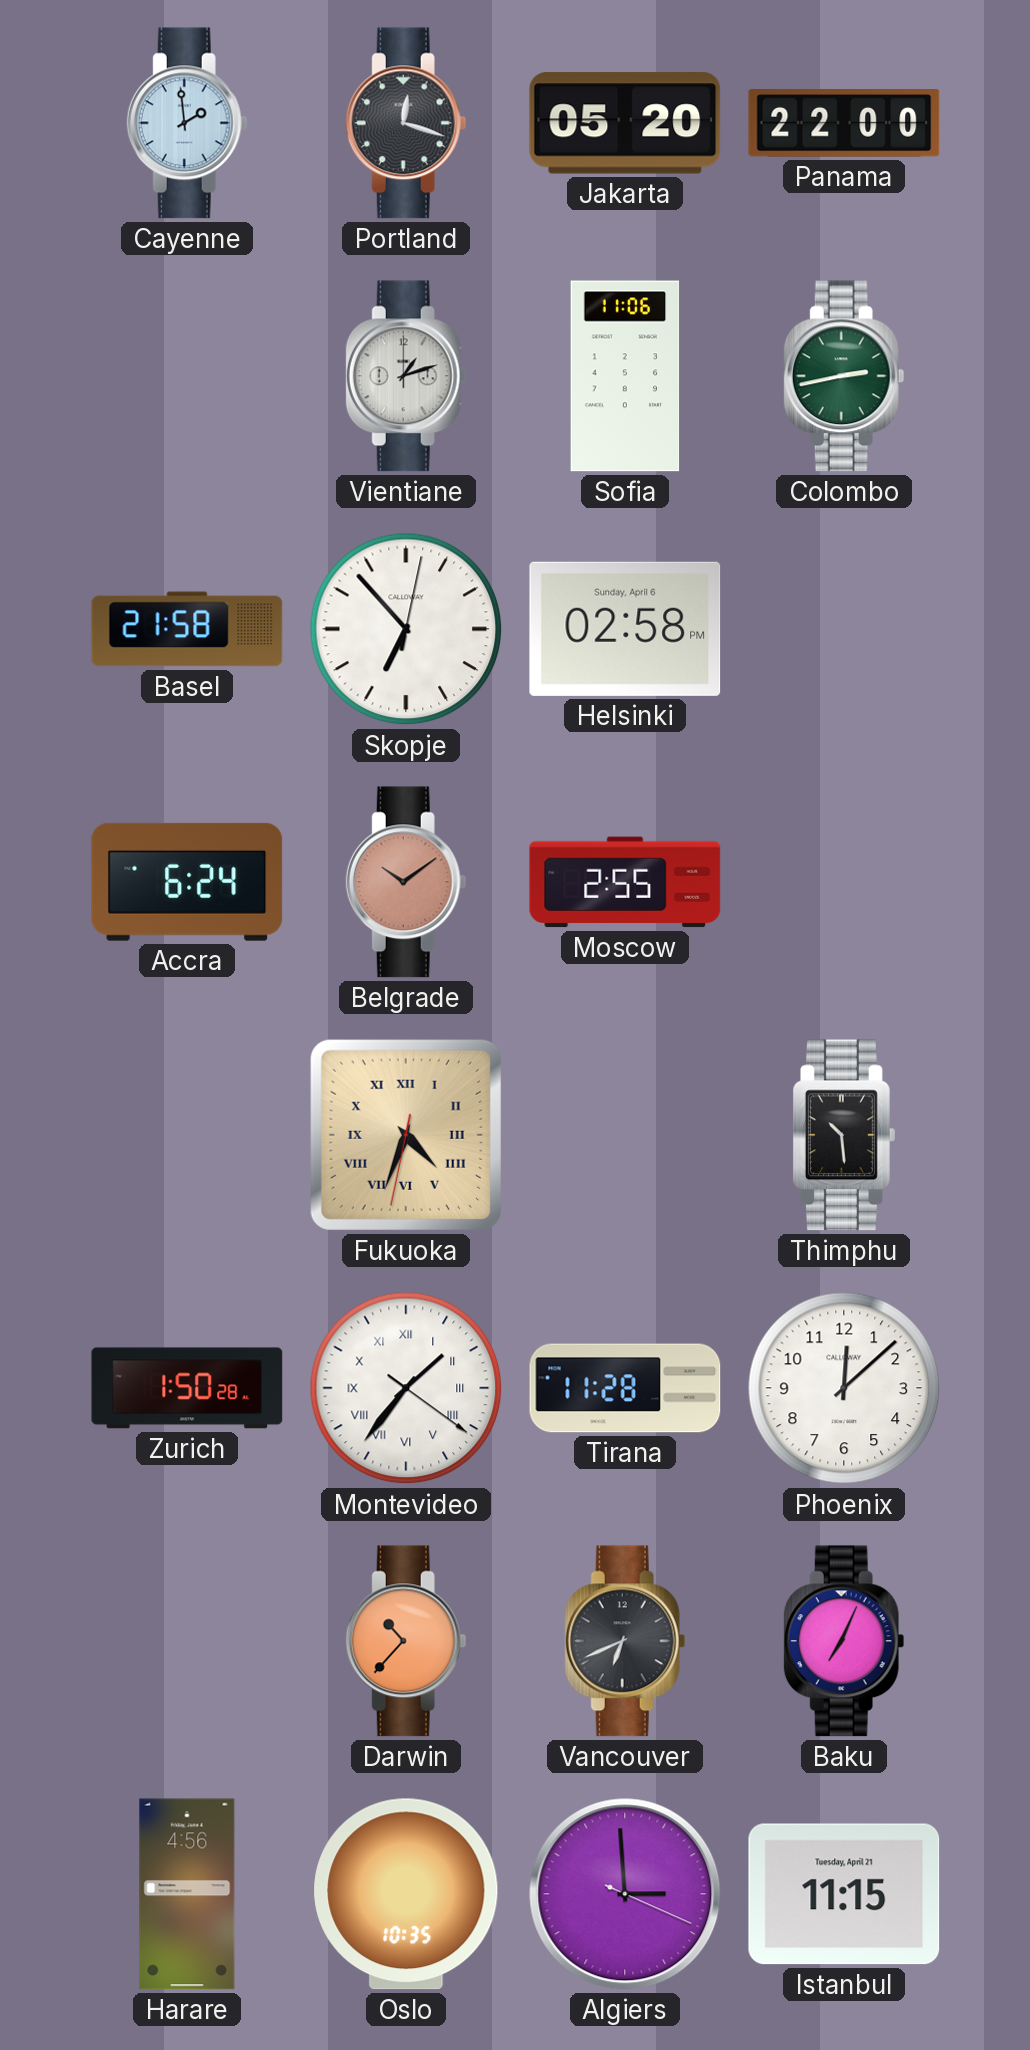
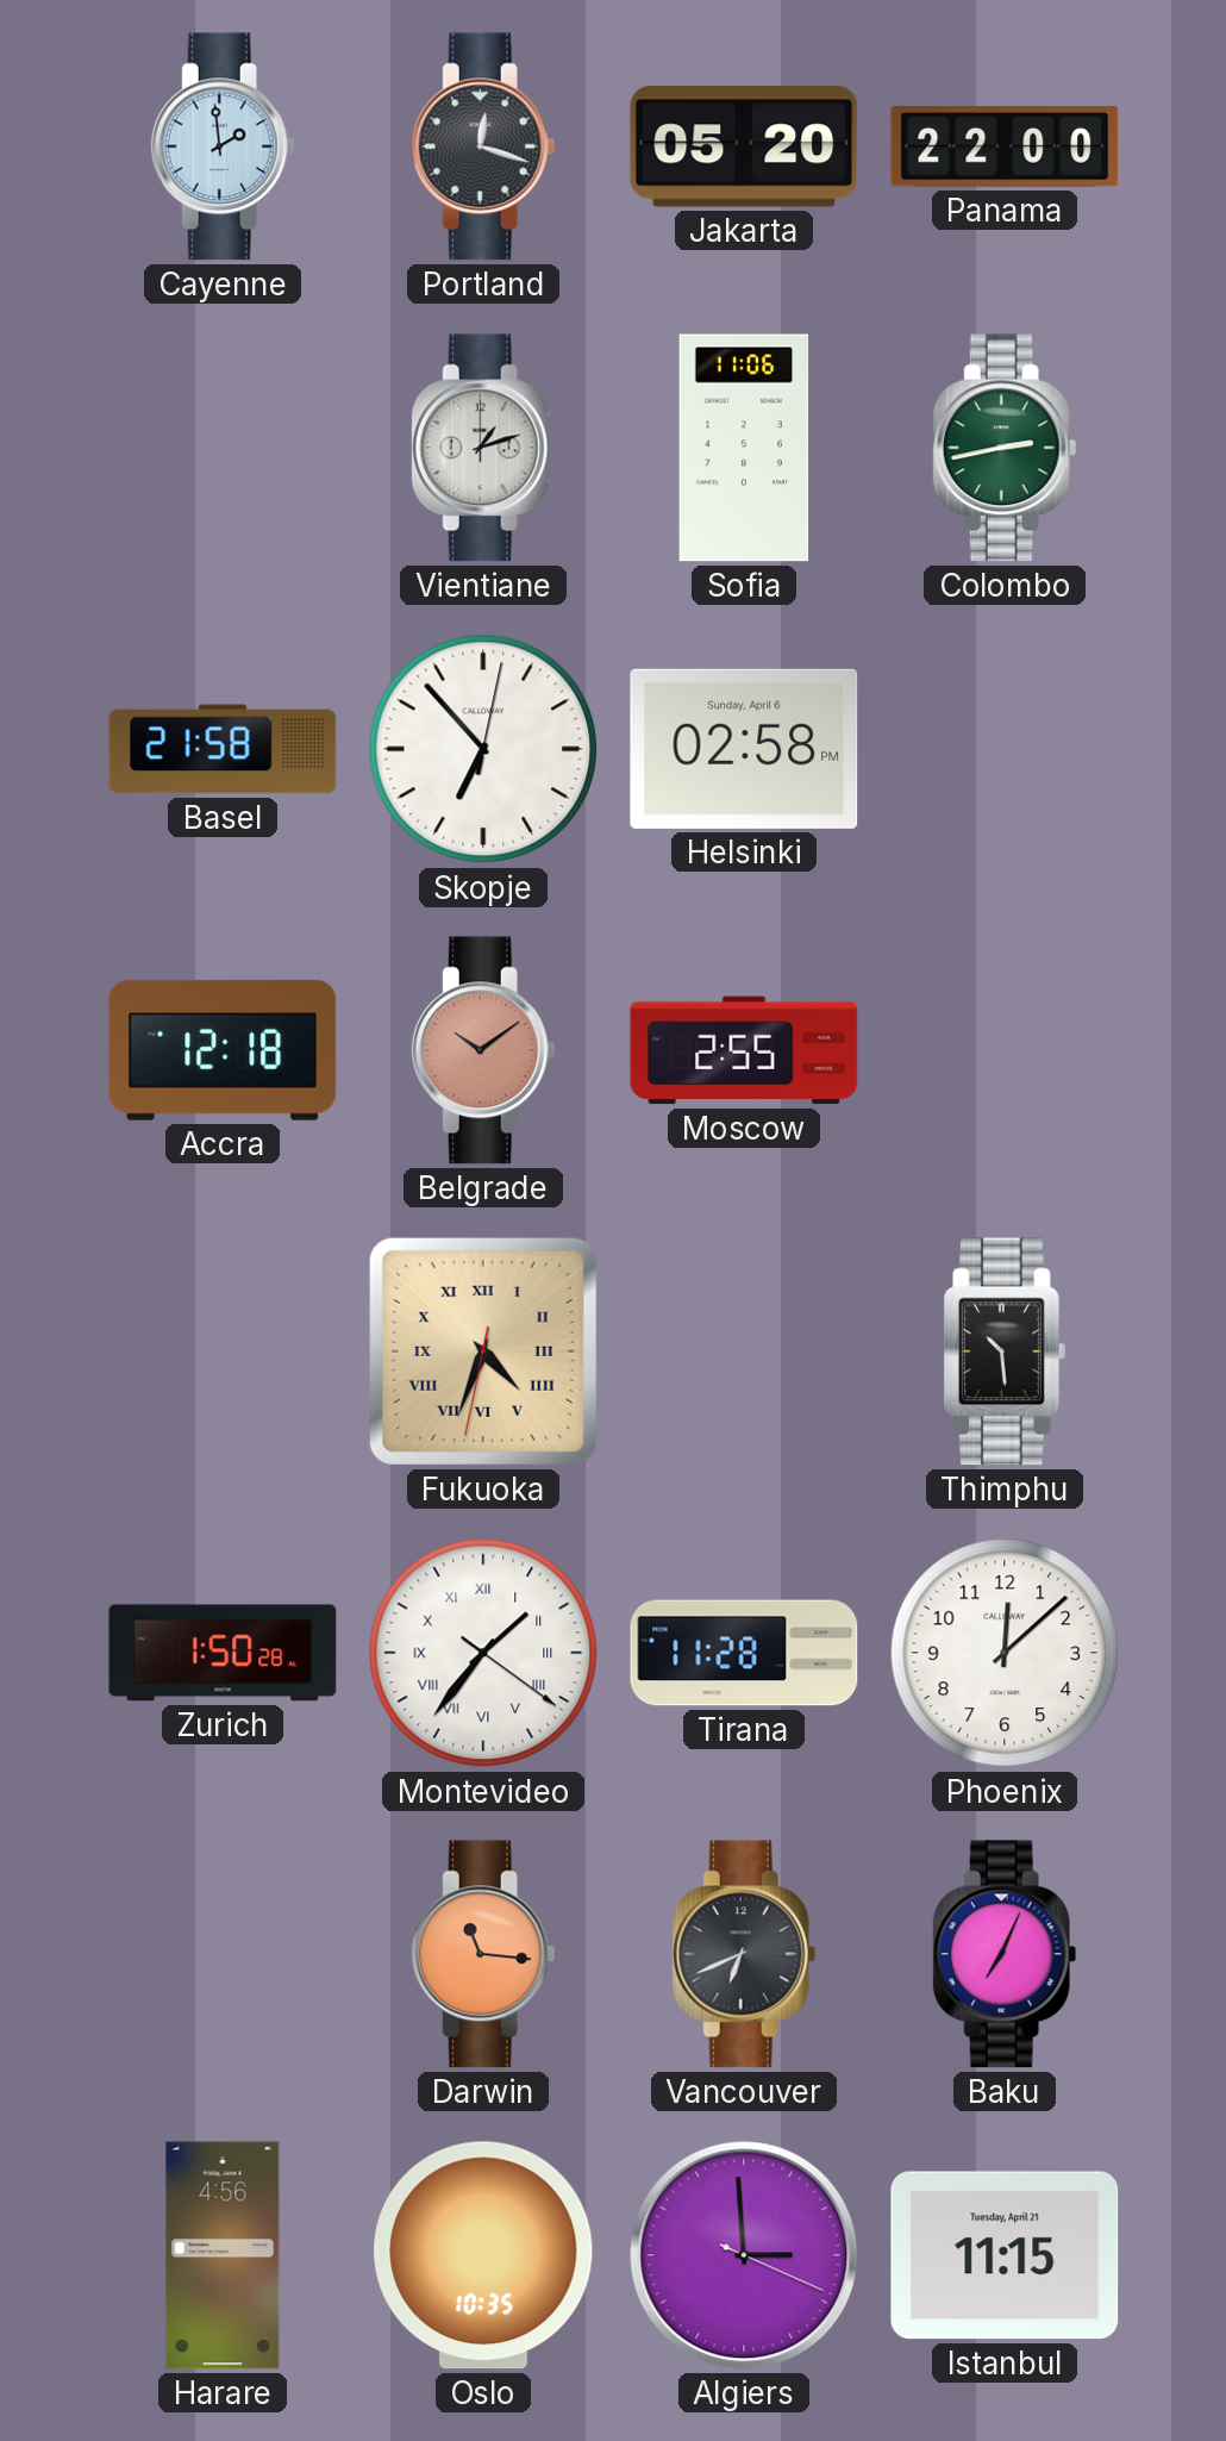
Accra: 6:24 -> 12:18 (223, 1050)
Darwin: 10:37 -> 11:16 (483, 1954)
